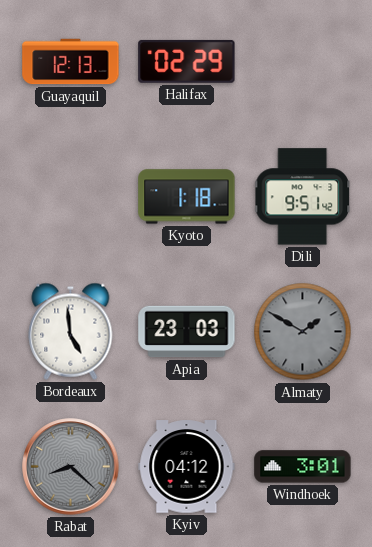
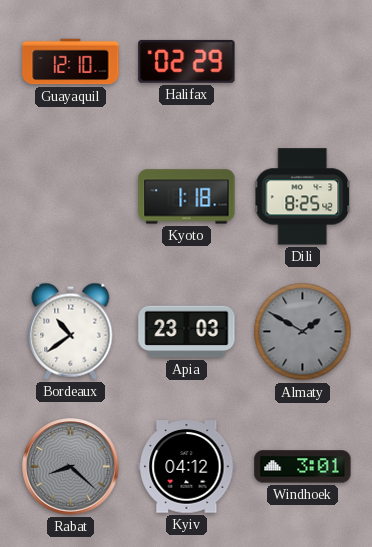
Guayaquil: 12:13 -> 12:10 (71, 62)
Dili: 9:51 -> 8:25 (303, 197)
Bordeaux: 4:59 -> 10:39 (71, 331)
